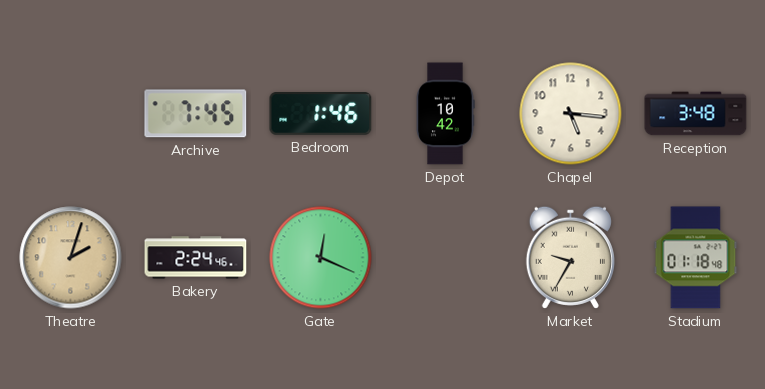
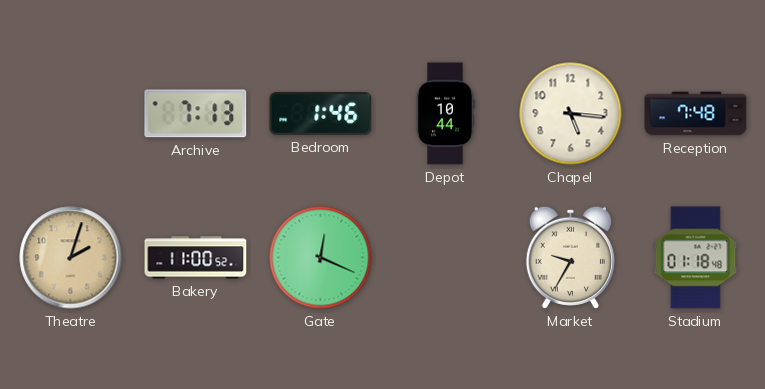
Archive: 7:45 -> 7:13 (196, 114)
Depot: 10:42 -> 10:44 (445, 114)
Reception: 3:48 -> 7:48 (696, 114)
Bakery: 2:24 -> 11:00 (196, 258)
